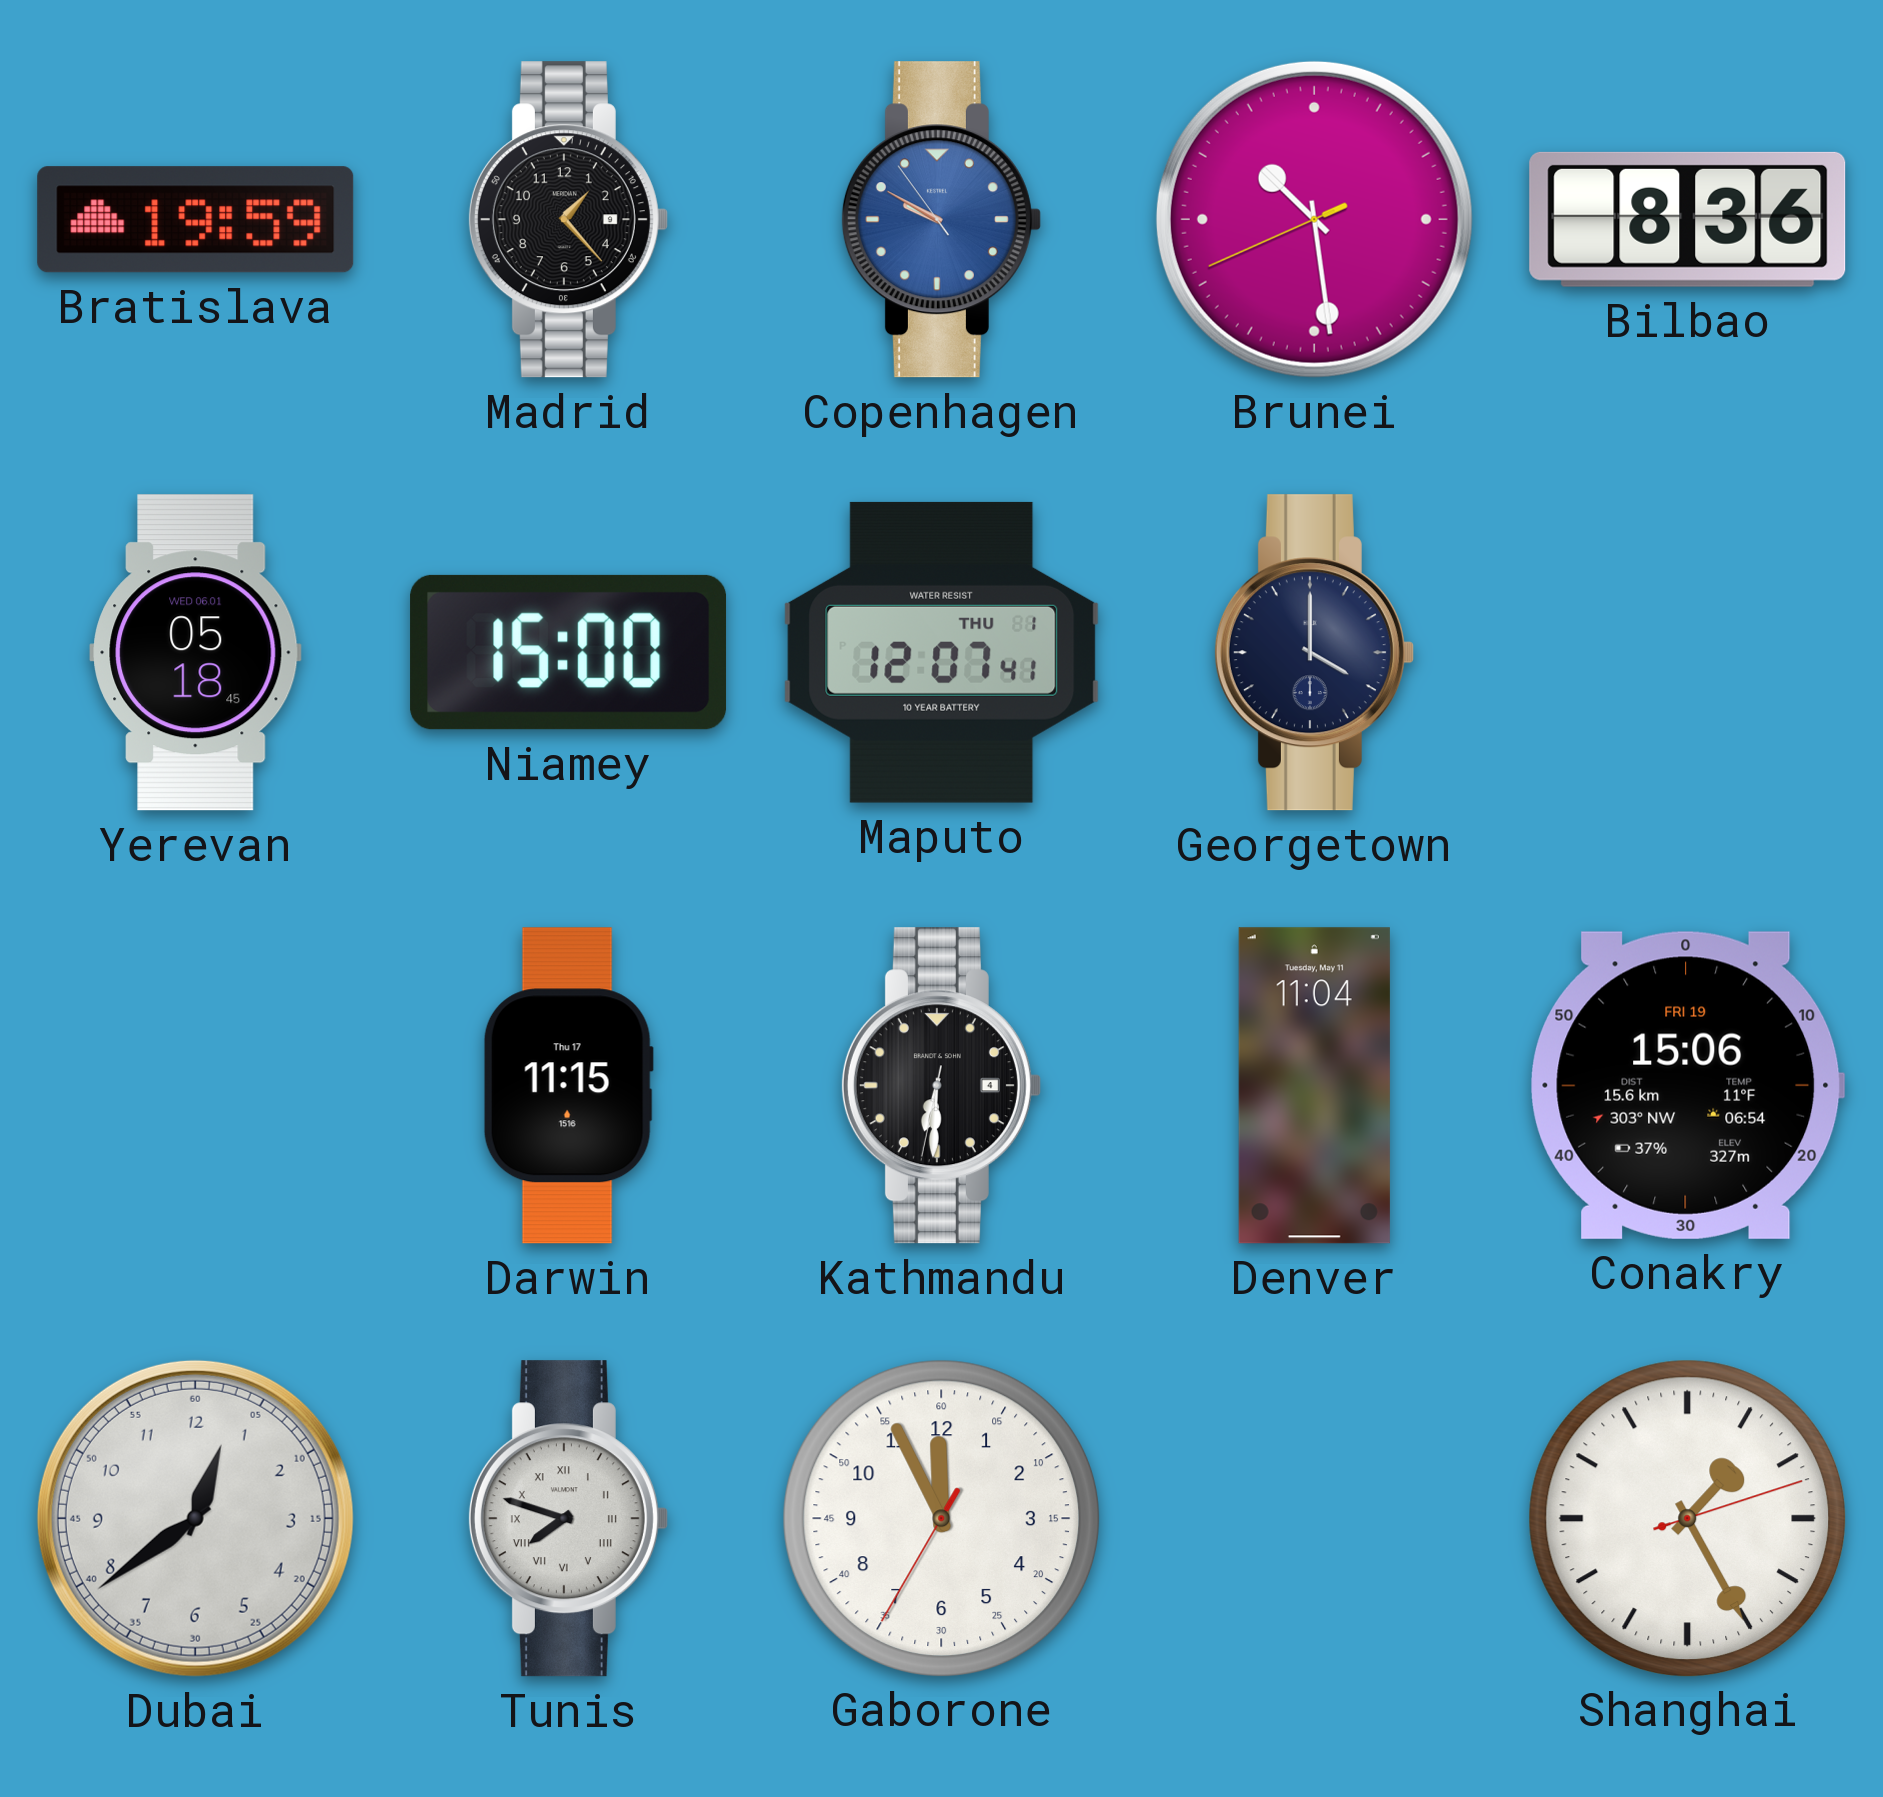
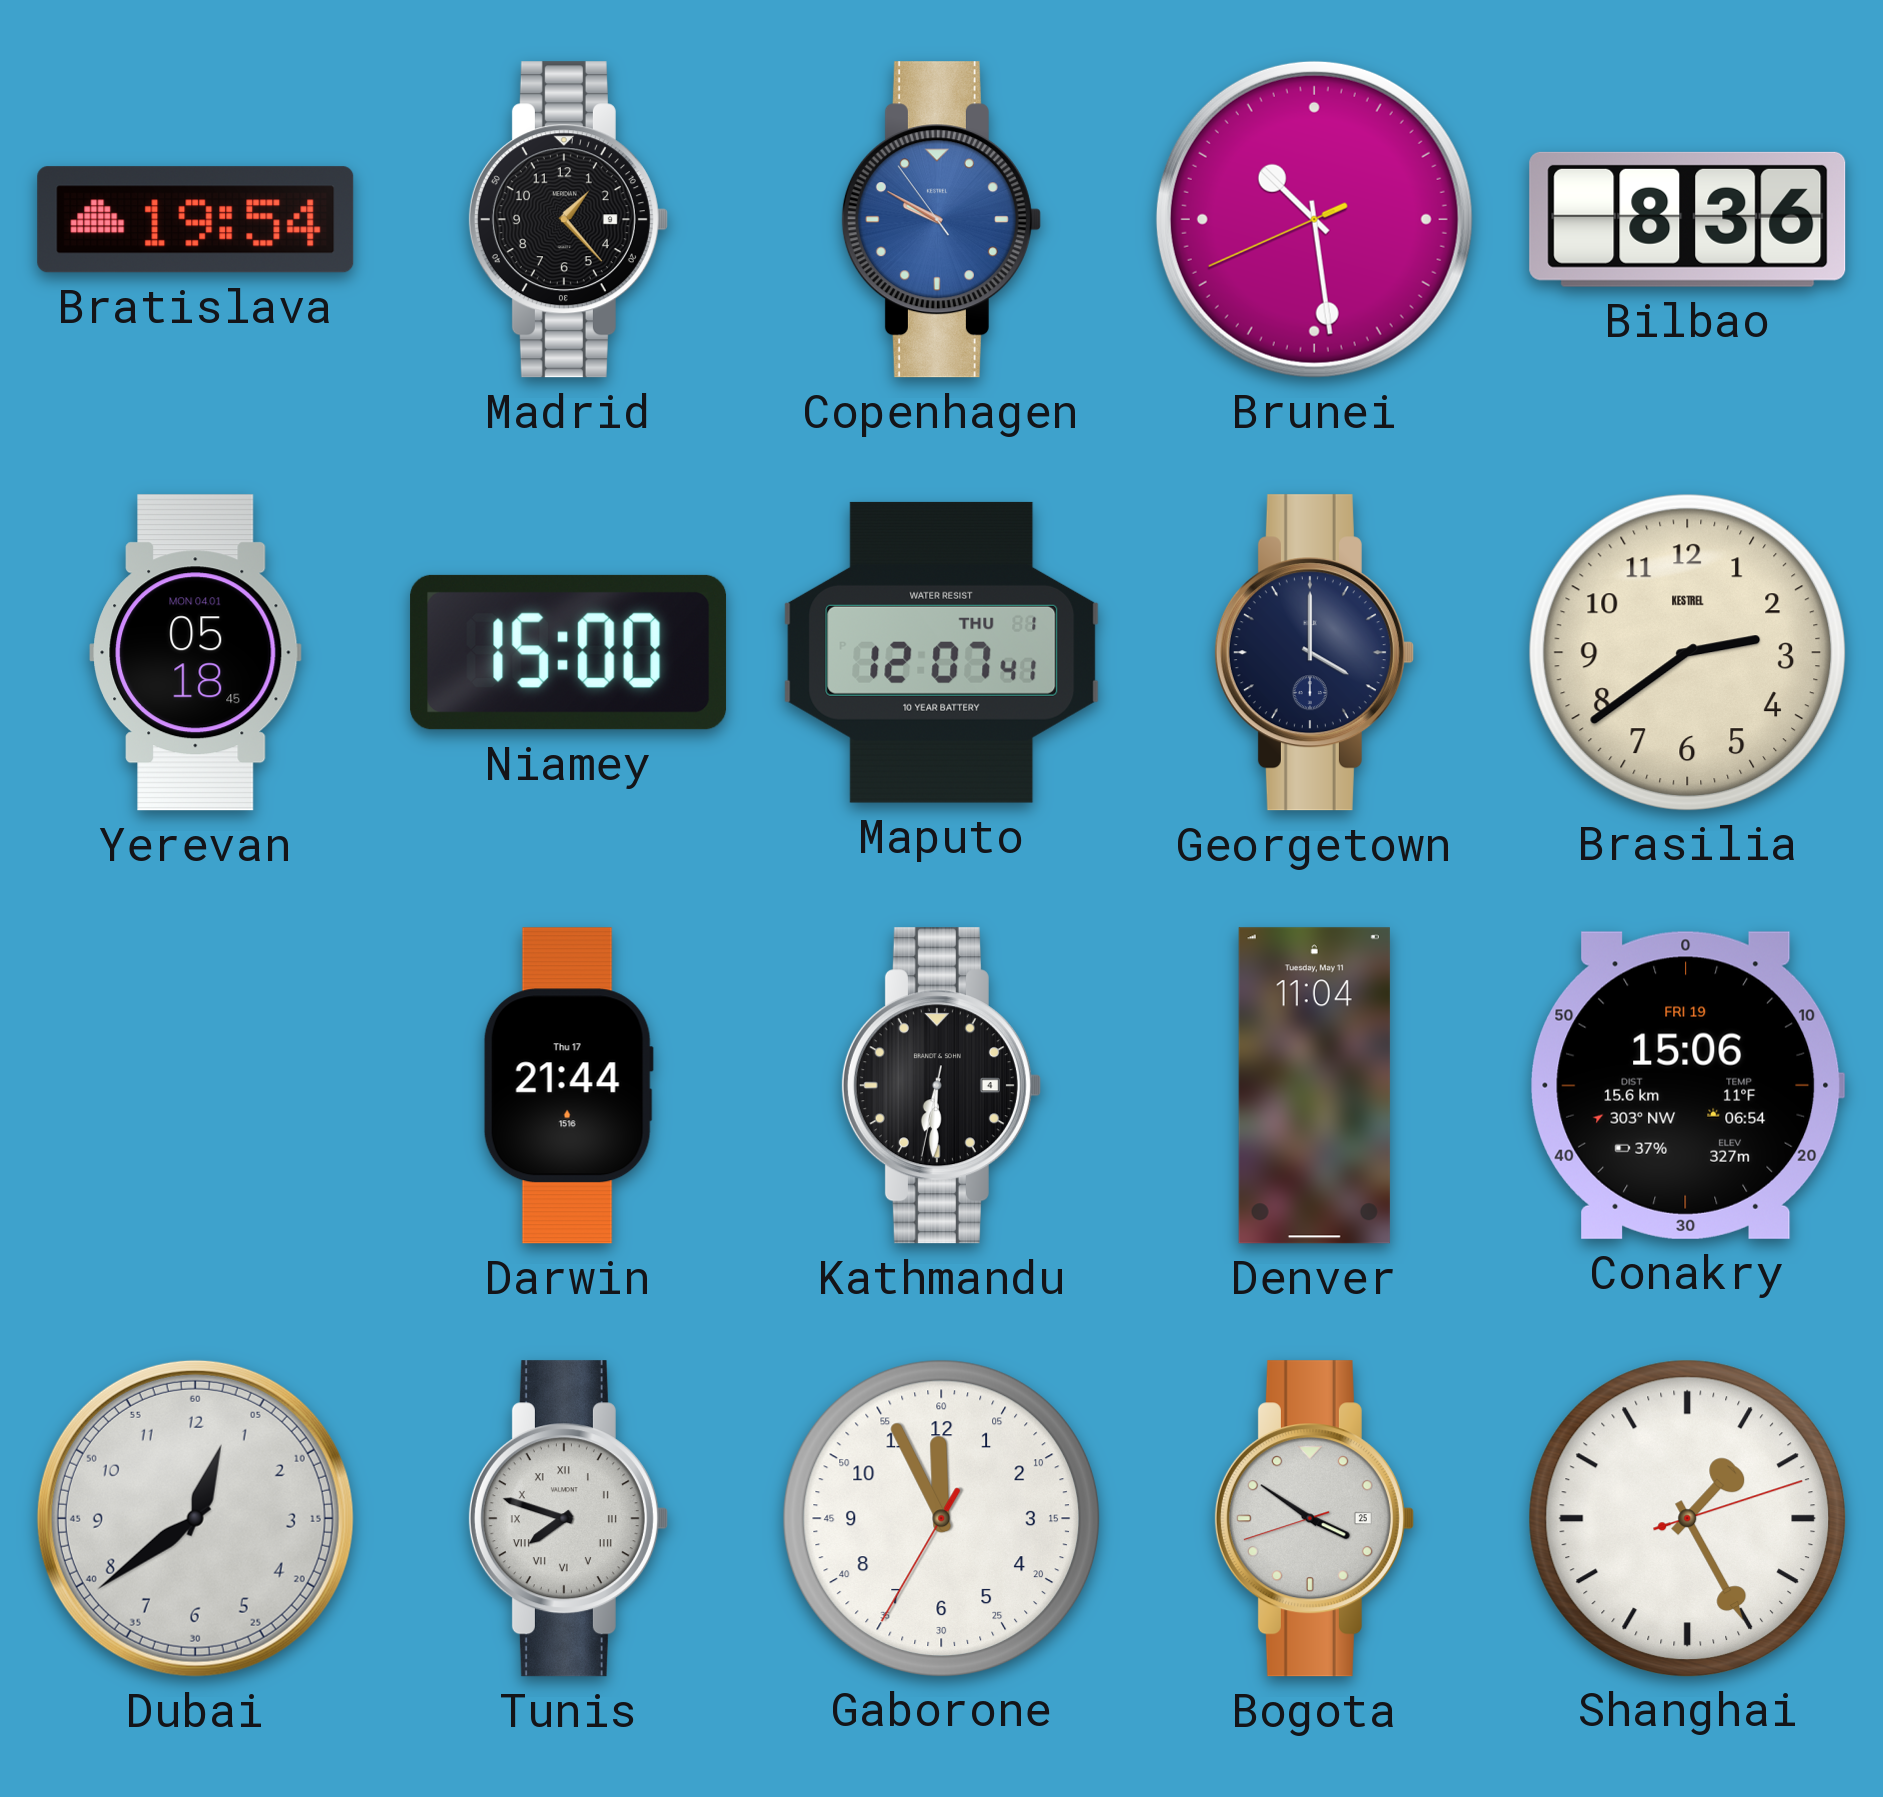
Bratislava: 19:59 -> 19:54 (196, 220)
Yerevan date: WED 06.01 -> MON 04.01 (196, 653)
Brasilia: none -> 2:39 (1687, 652)
Darwin: 11:15 -> 21:44 (568, 1086)
Bogota: none -> 3:50 (1314, 1519)
